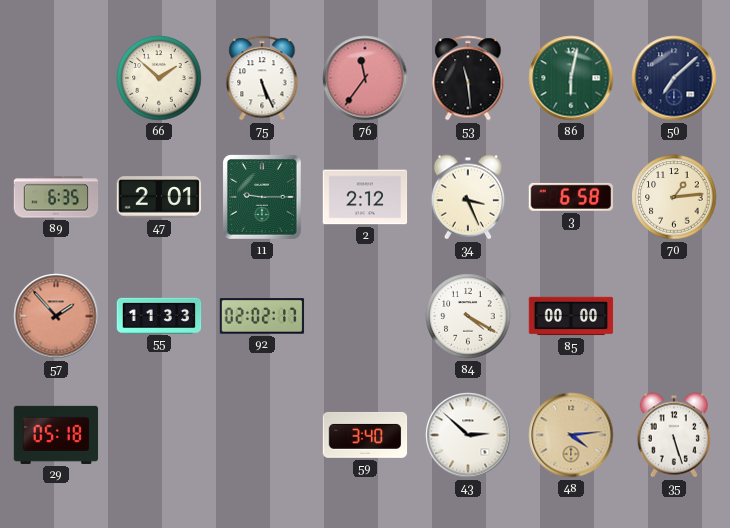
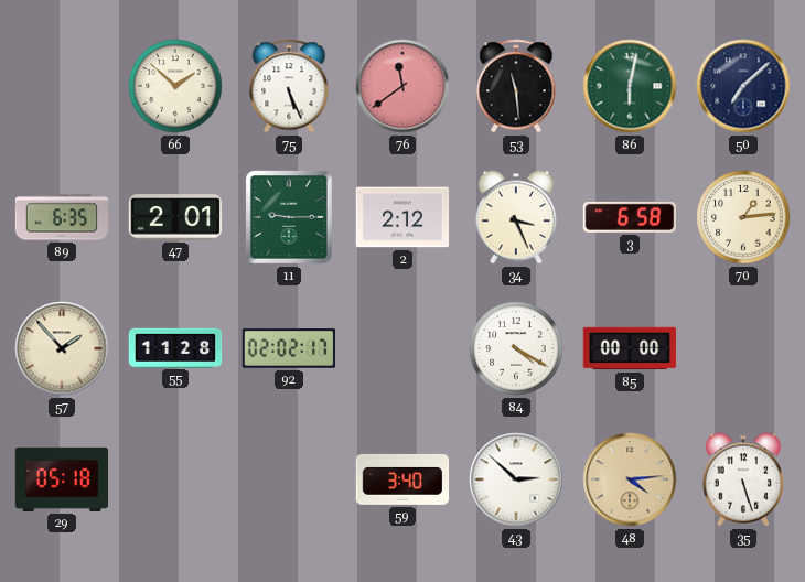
76: 11:36 -> 11:39 (402, 86)
57 dial: salmon -> cream (62, 348)
55: 11:33 -> 11:28 (175, 347)
